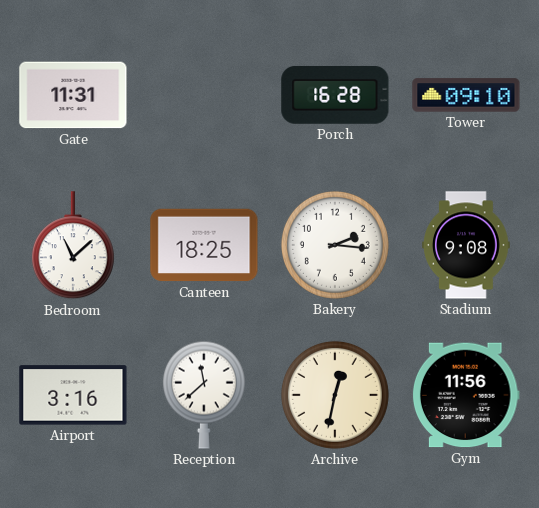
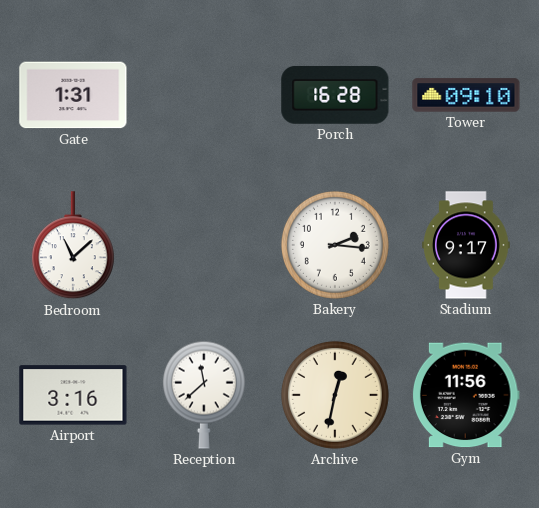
Gate: 11:31 -> 1:31 (73, 95)
Canteen: 18:25 -> none (204, 245)
Stadium: 9:08 -> 9:17 (466, 245)
